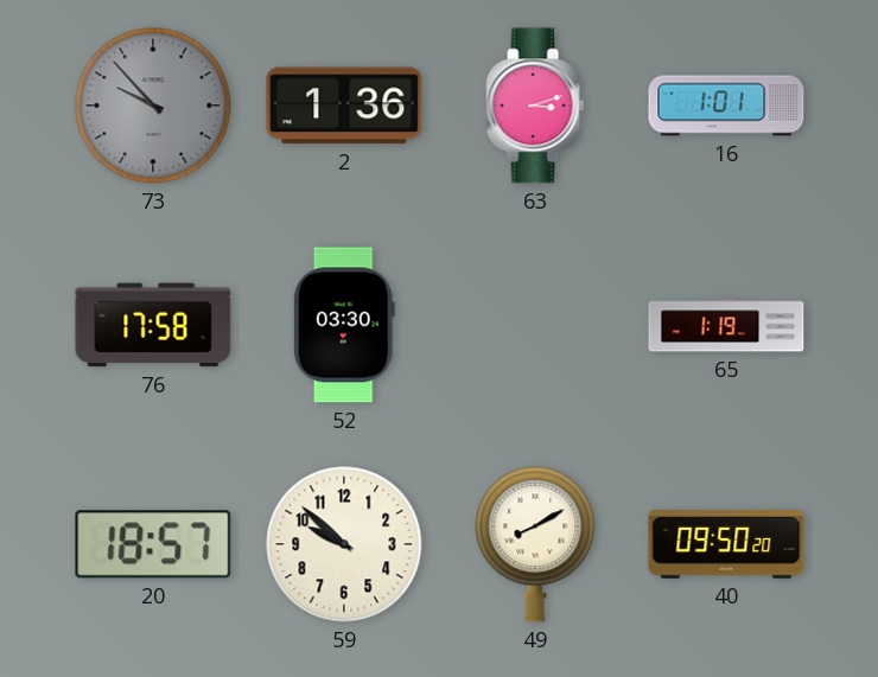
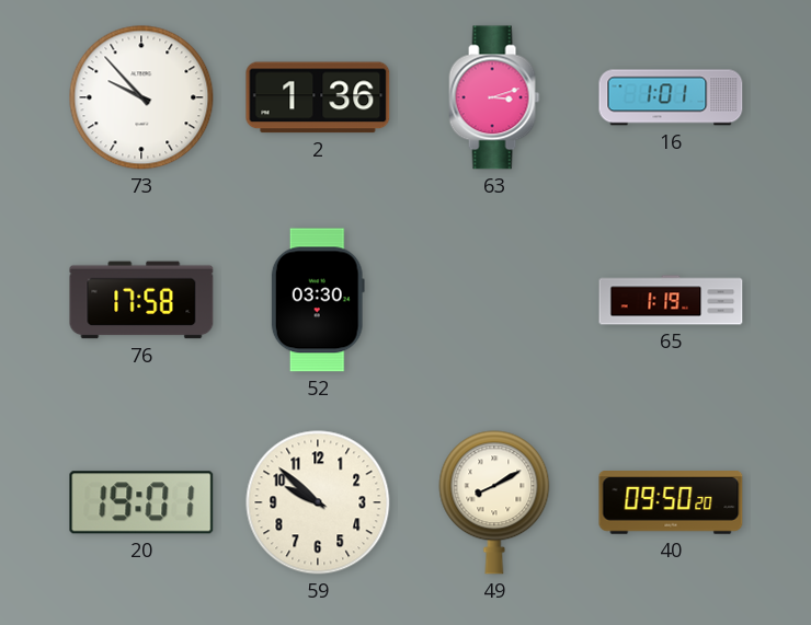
73 dial: grey -> white (141, 97)
20: 18:57 -> 19:01 (141, 502)
